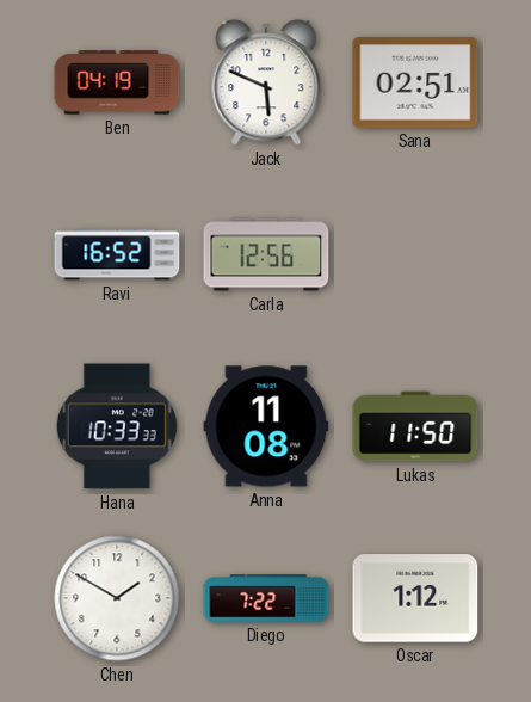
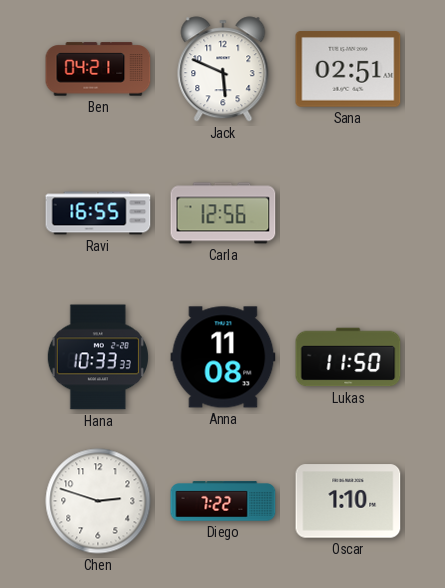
Ben: 04:19 -> 04:21 (98, 69)
Ravi: 16:52 -> 16:55 (98, 213)
Chen: 1:50 -> 2:48 (98, 501)
Oscar: 1:12 -> 1:10 (348, 501)
